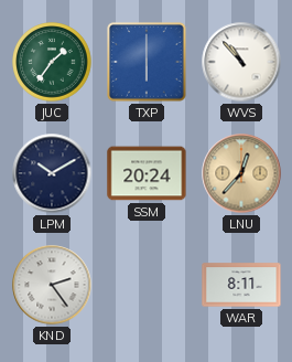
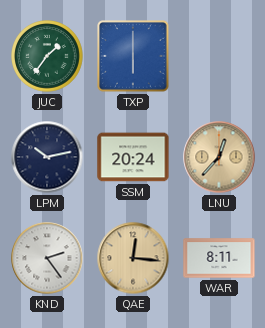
WVS: 10:53 -> none (241, 62)
LPM: 10:10 -> 10:13 (47, 157)
QAE: none -> 12:16 (133, 258)
